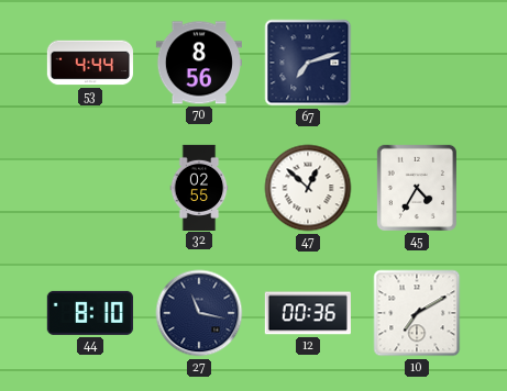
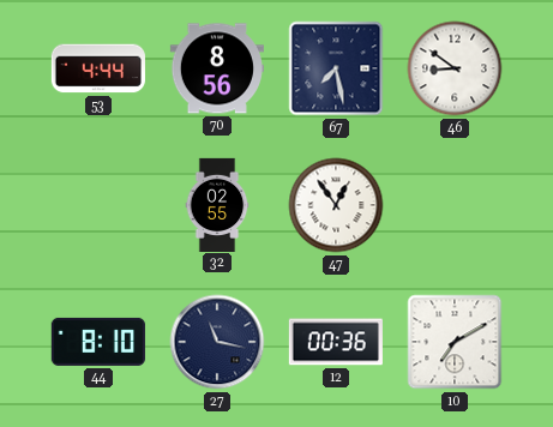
67: 7:12 -> 7:28 (336, 68)
46: none -> 8:51 (455, 68)
47: 12:52 -> 12:54 (336, 205)
45: 4:35 -> none (417, 188)
